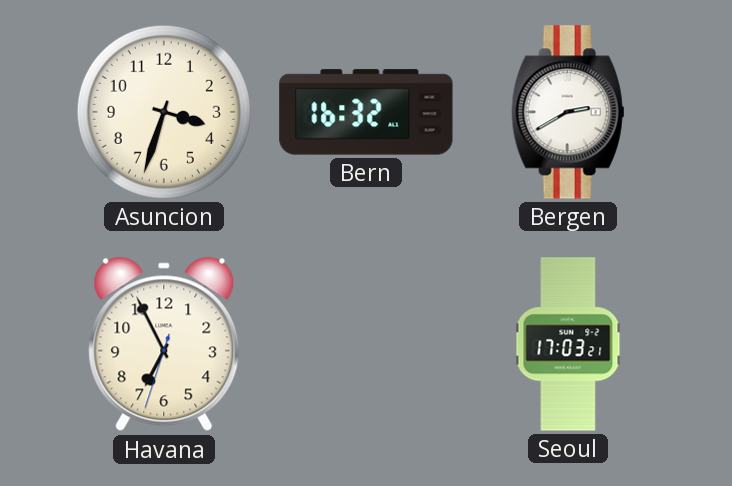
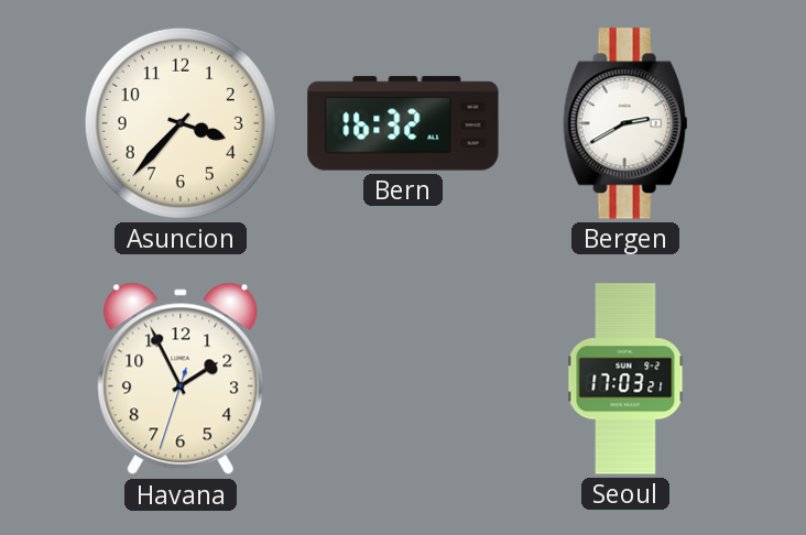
Asuncion: 3:33 -> 3:37 (181, 123)
Havana: 6:55 -> 1:55 (181, 379)
